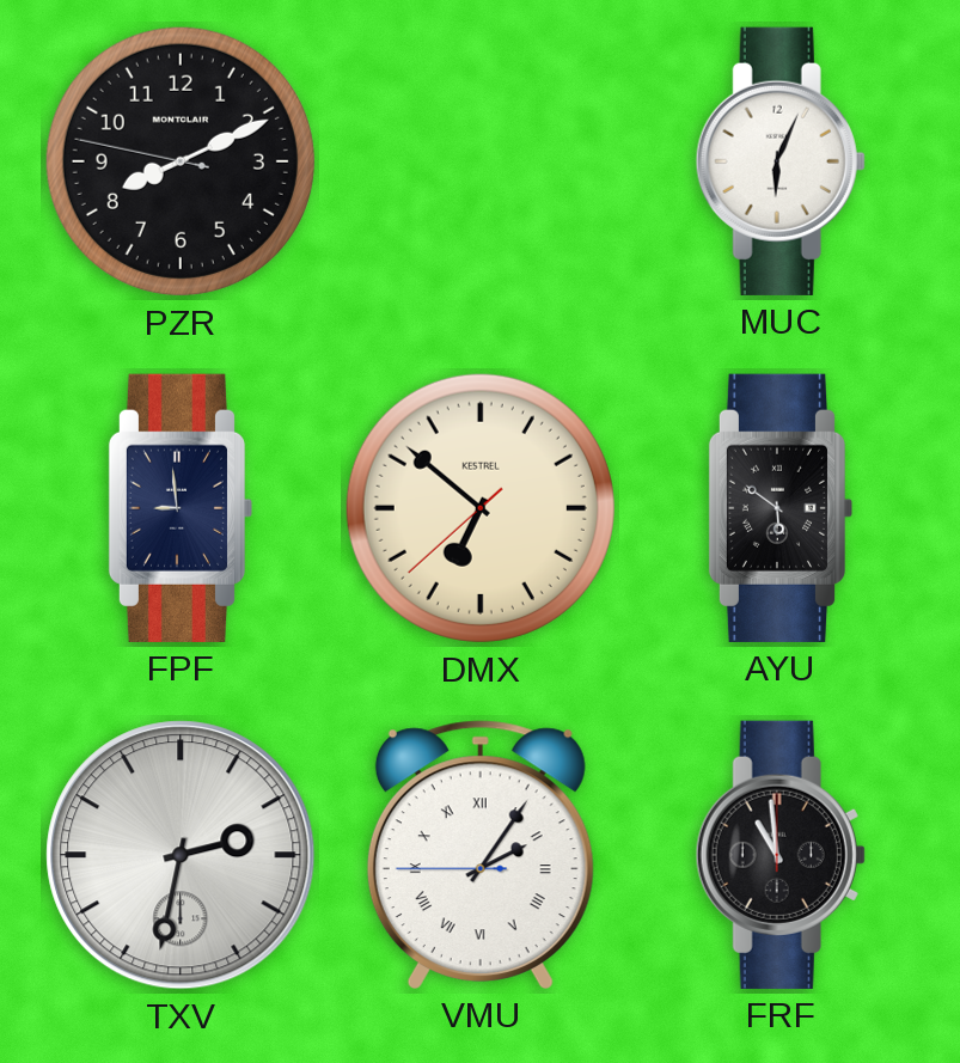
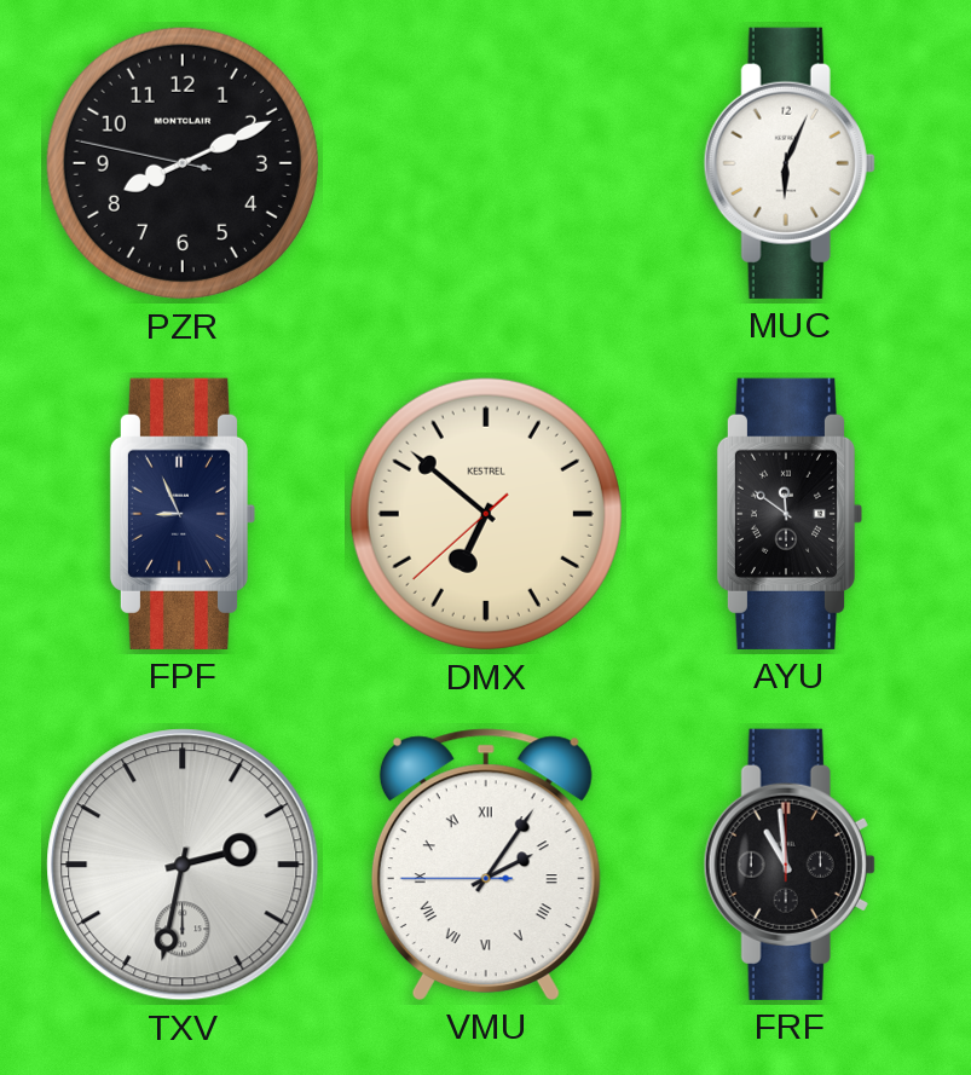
FPF: 8:59 -> 8:56 (181, 514)
AYU: 5:51 -> 11:51 (788, 514)
